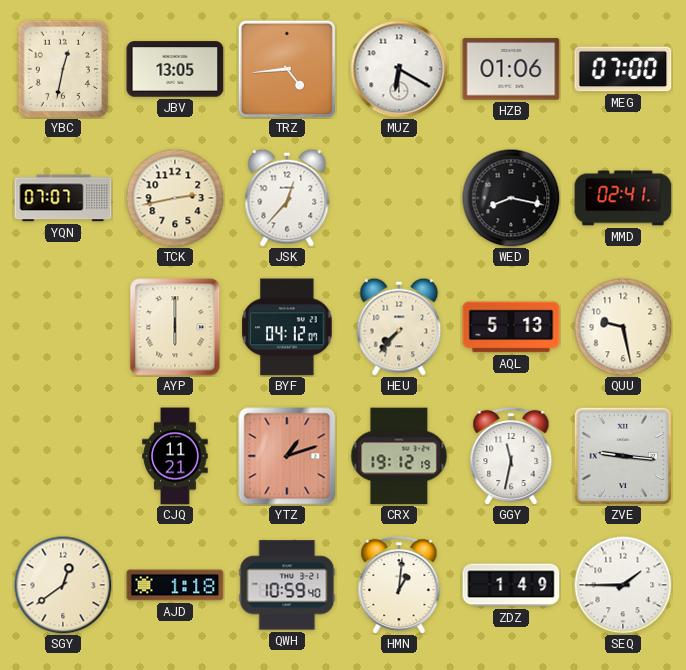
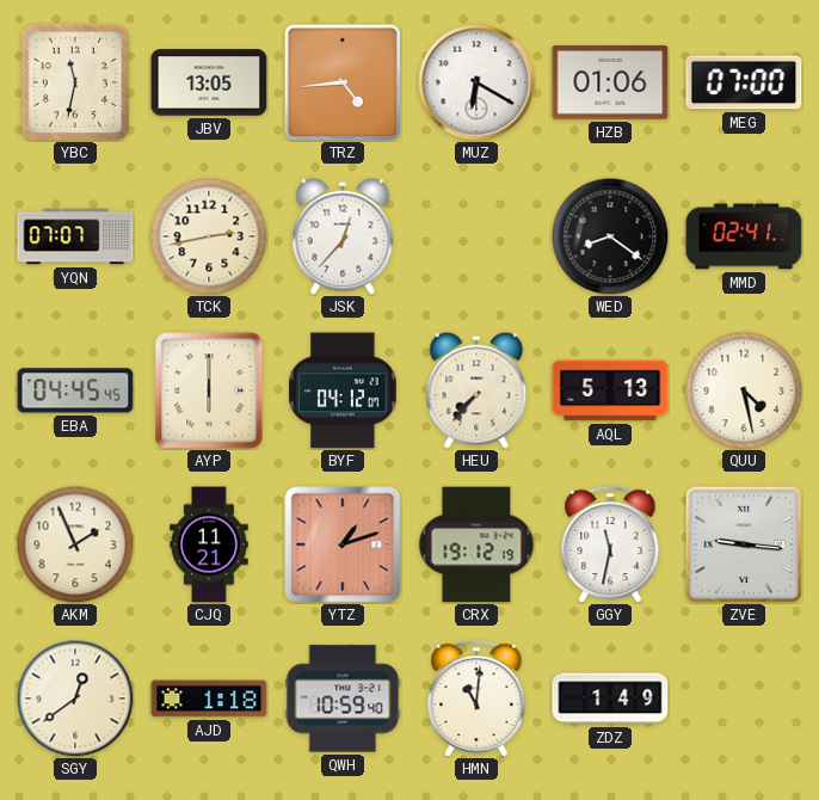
YBC: 12:32 -> 11:32 (75, 82)
WED: 8:17 -> 8:21 (610, 236)
EBA: none -> 04:45 (75, 390)
QUU: 9:28 -> 4:28 (744, 390)
AKM: none -> 1:56 (75, 544)
HMN: 1:01 -> 11:01 (476, 699)
SEQ: 1:45 -> none (623, 585)
